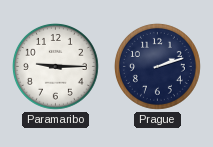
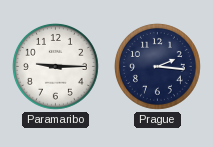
Prague: 2:12 -> 2:16 (157, 66)
